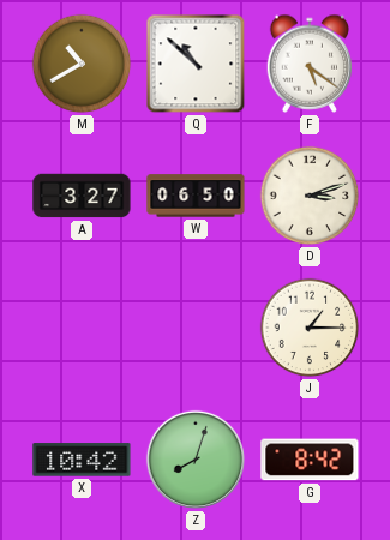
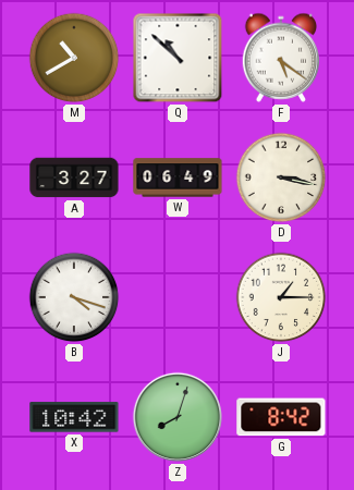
W: 06:50 -> 06:49 (178, 177)
D: 3:12 -> 3:17 (281, 177)
B: none -> 4:18 (74, 297)
